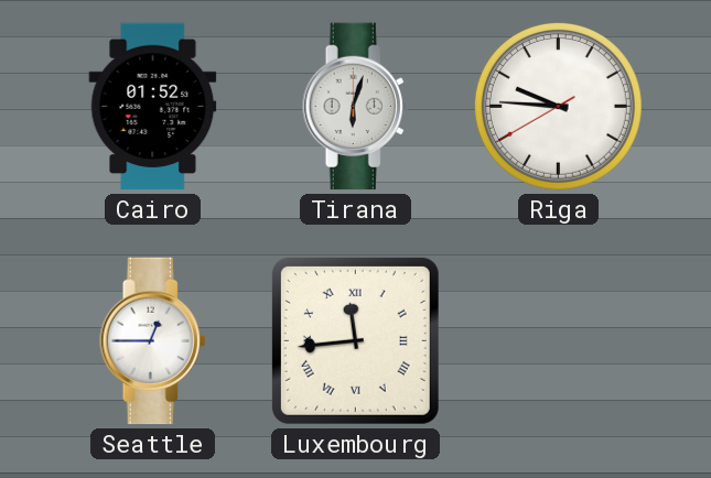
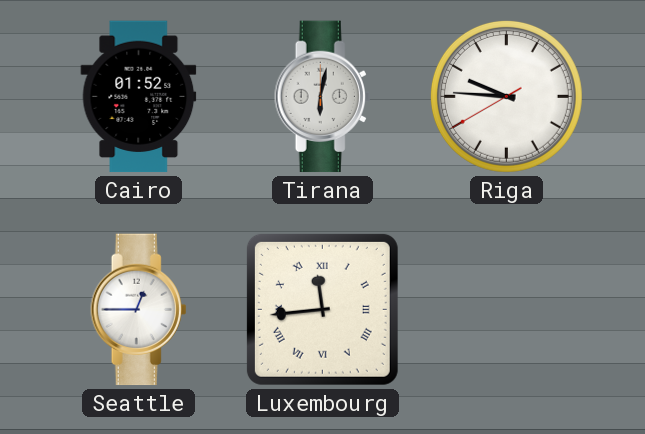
Tirana: 6:03 -> 6:02 (323, 97)
